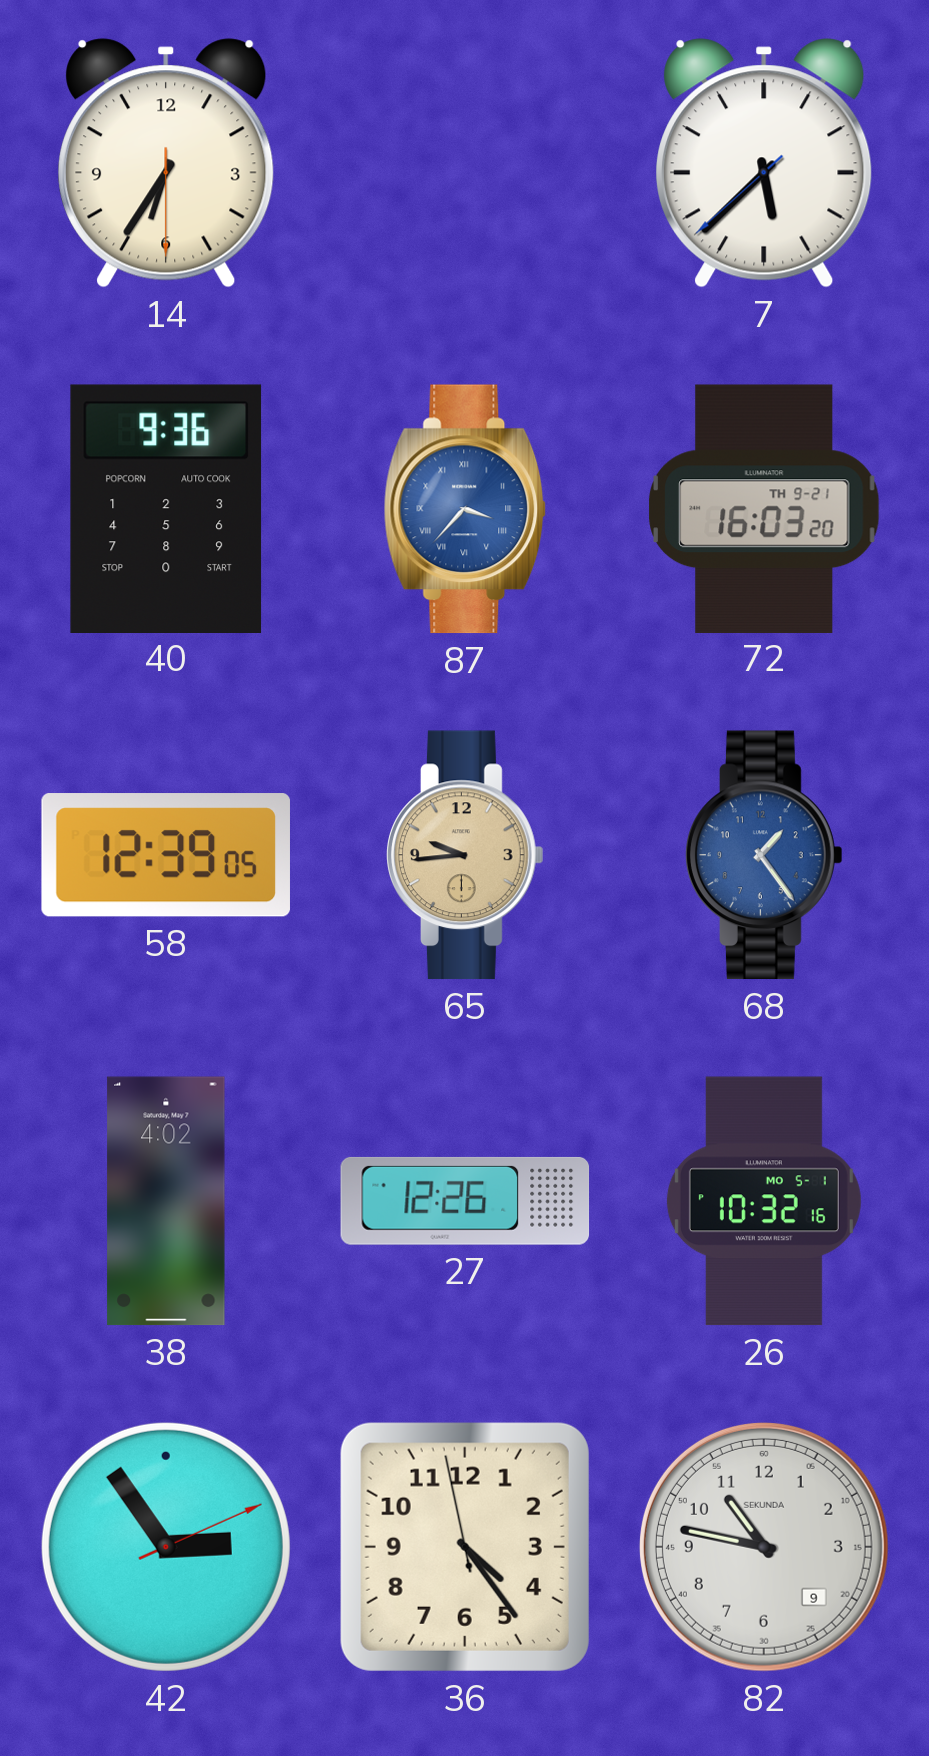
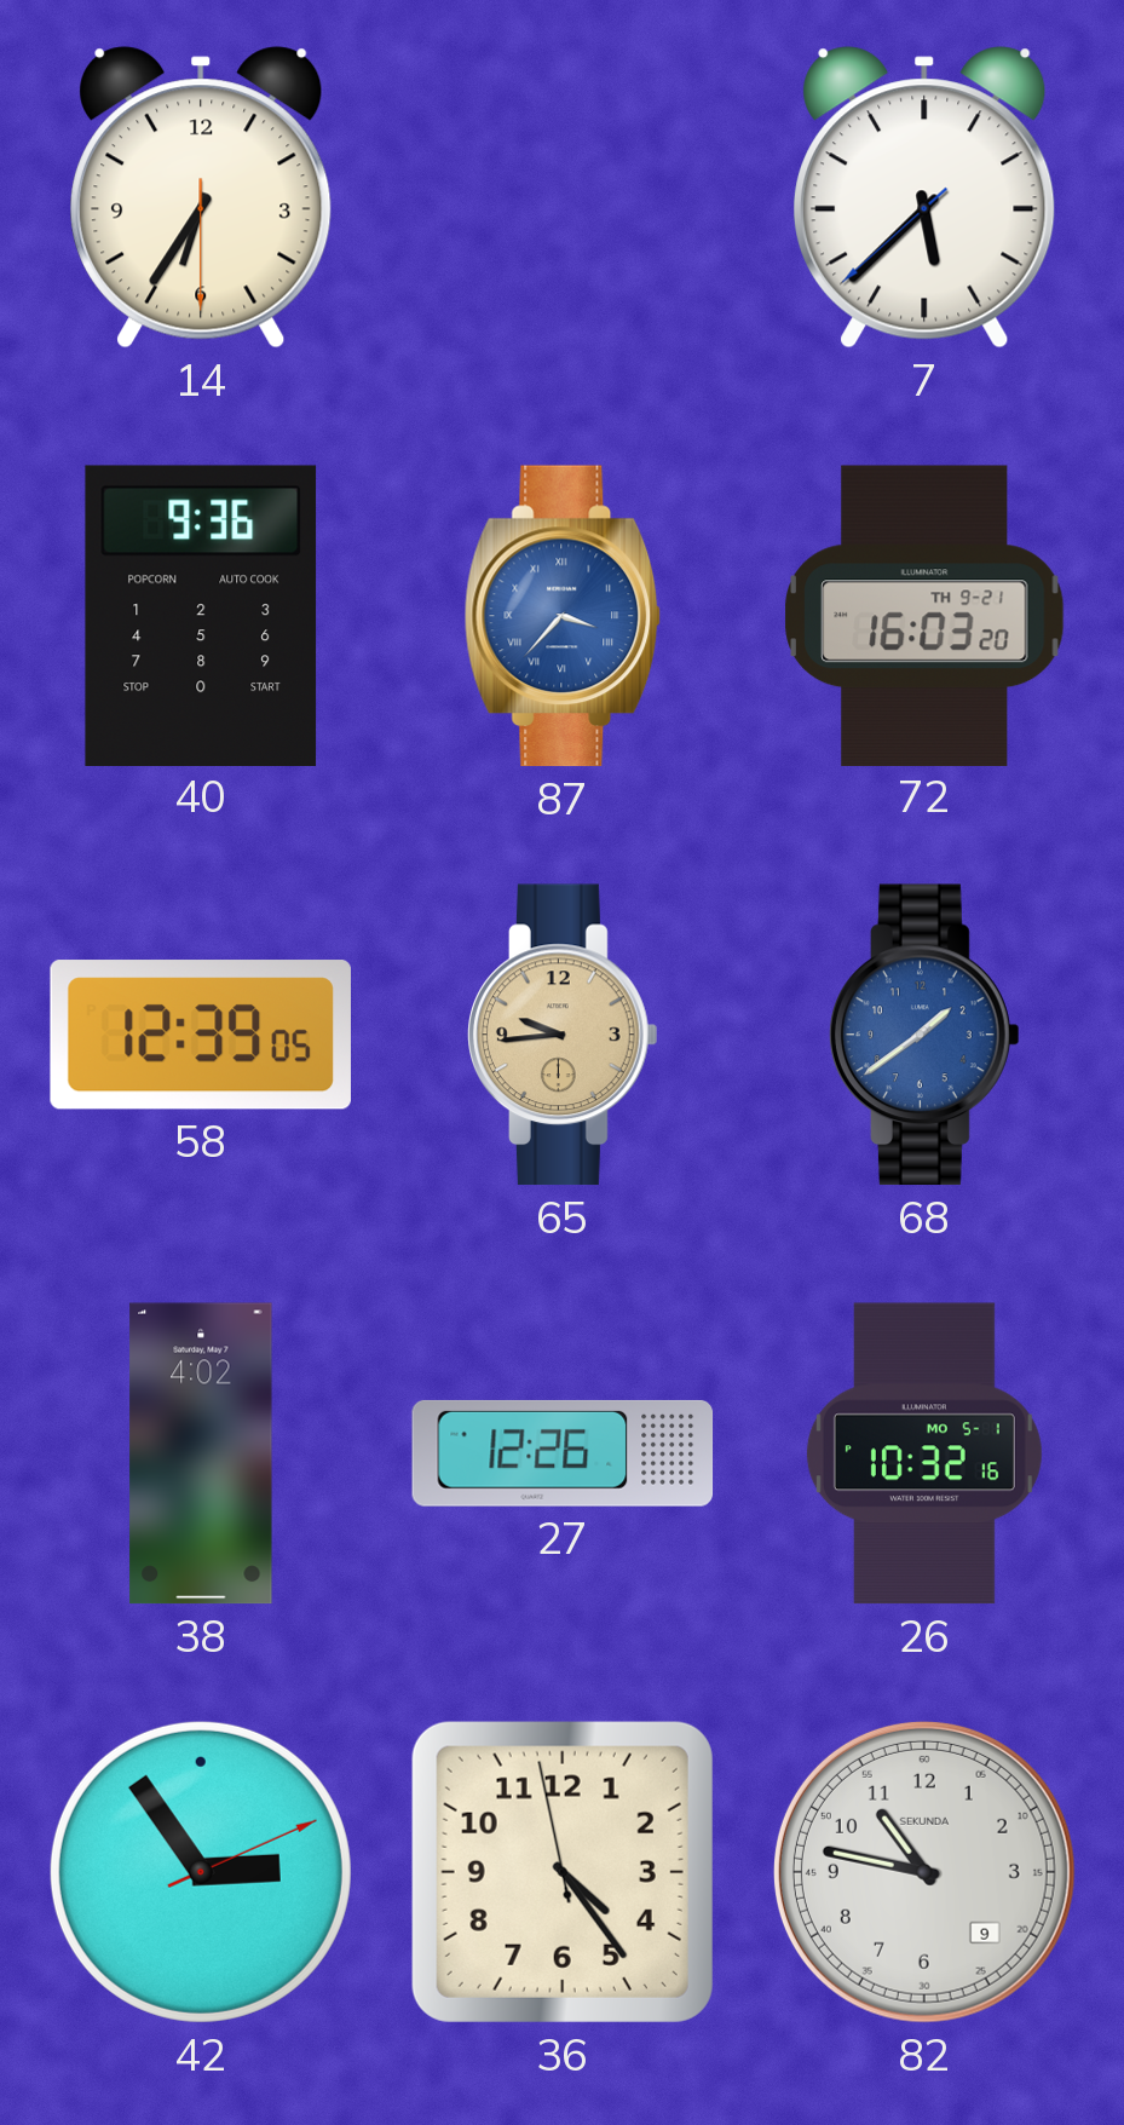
68: 1:24 -> 1:39 (926, 1035)
